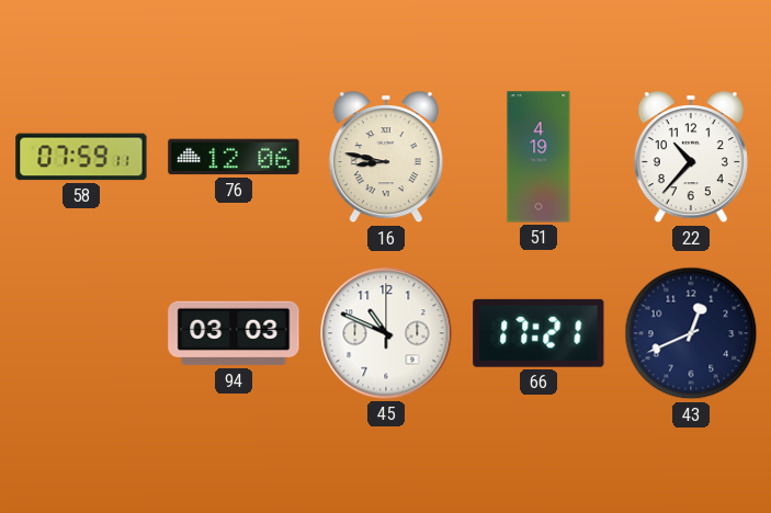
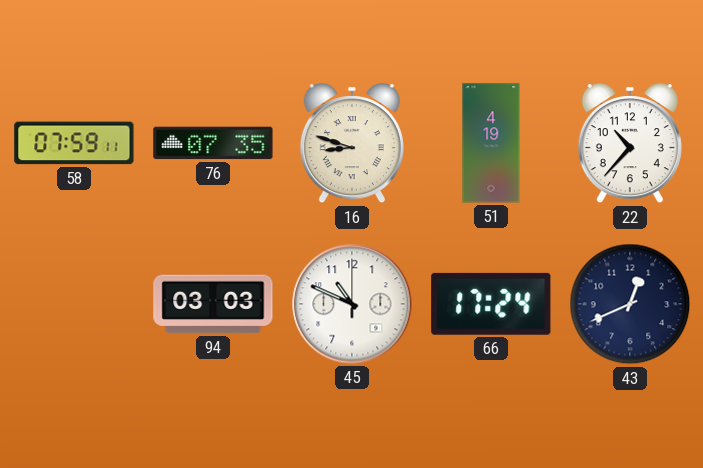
76: 12:06 -> 07:35 (213, 143)
16: 8:47 -> 8:48 (352, 144)
66: 17:21 -> 17:24 (491, 304)
